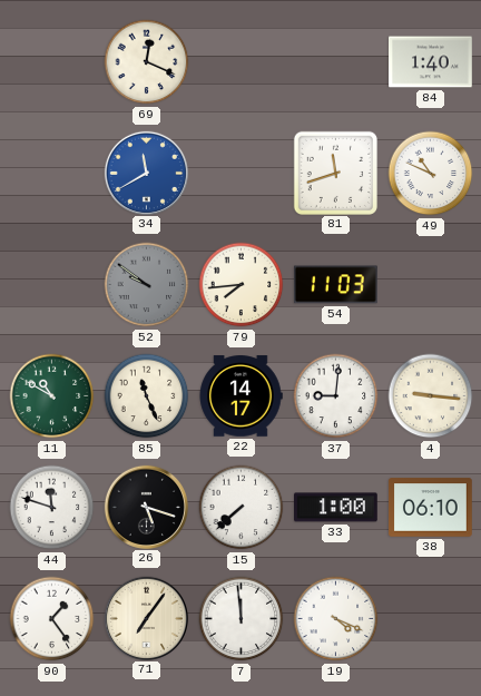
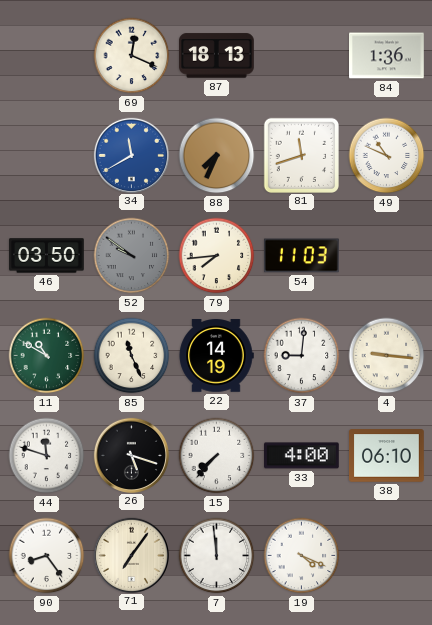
87: none -> 18:13 (217, 56)
84: 1:40 -> 1:36 (387, 56)
88: none -> 7:34 (217, 156)
46: none -> 03:50 (47, 256)
22: 14:17 -> 14:19 (216, 356)
15: 7:38 -> 7:37 (217, 456)
33: 1:00 -> 4:00 (302, 456)
90: 1:24 -> 8:24 (47, 556)
